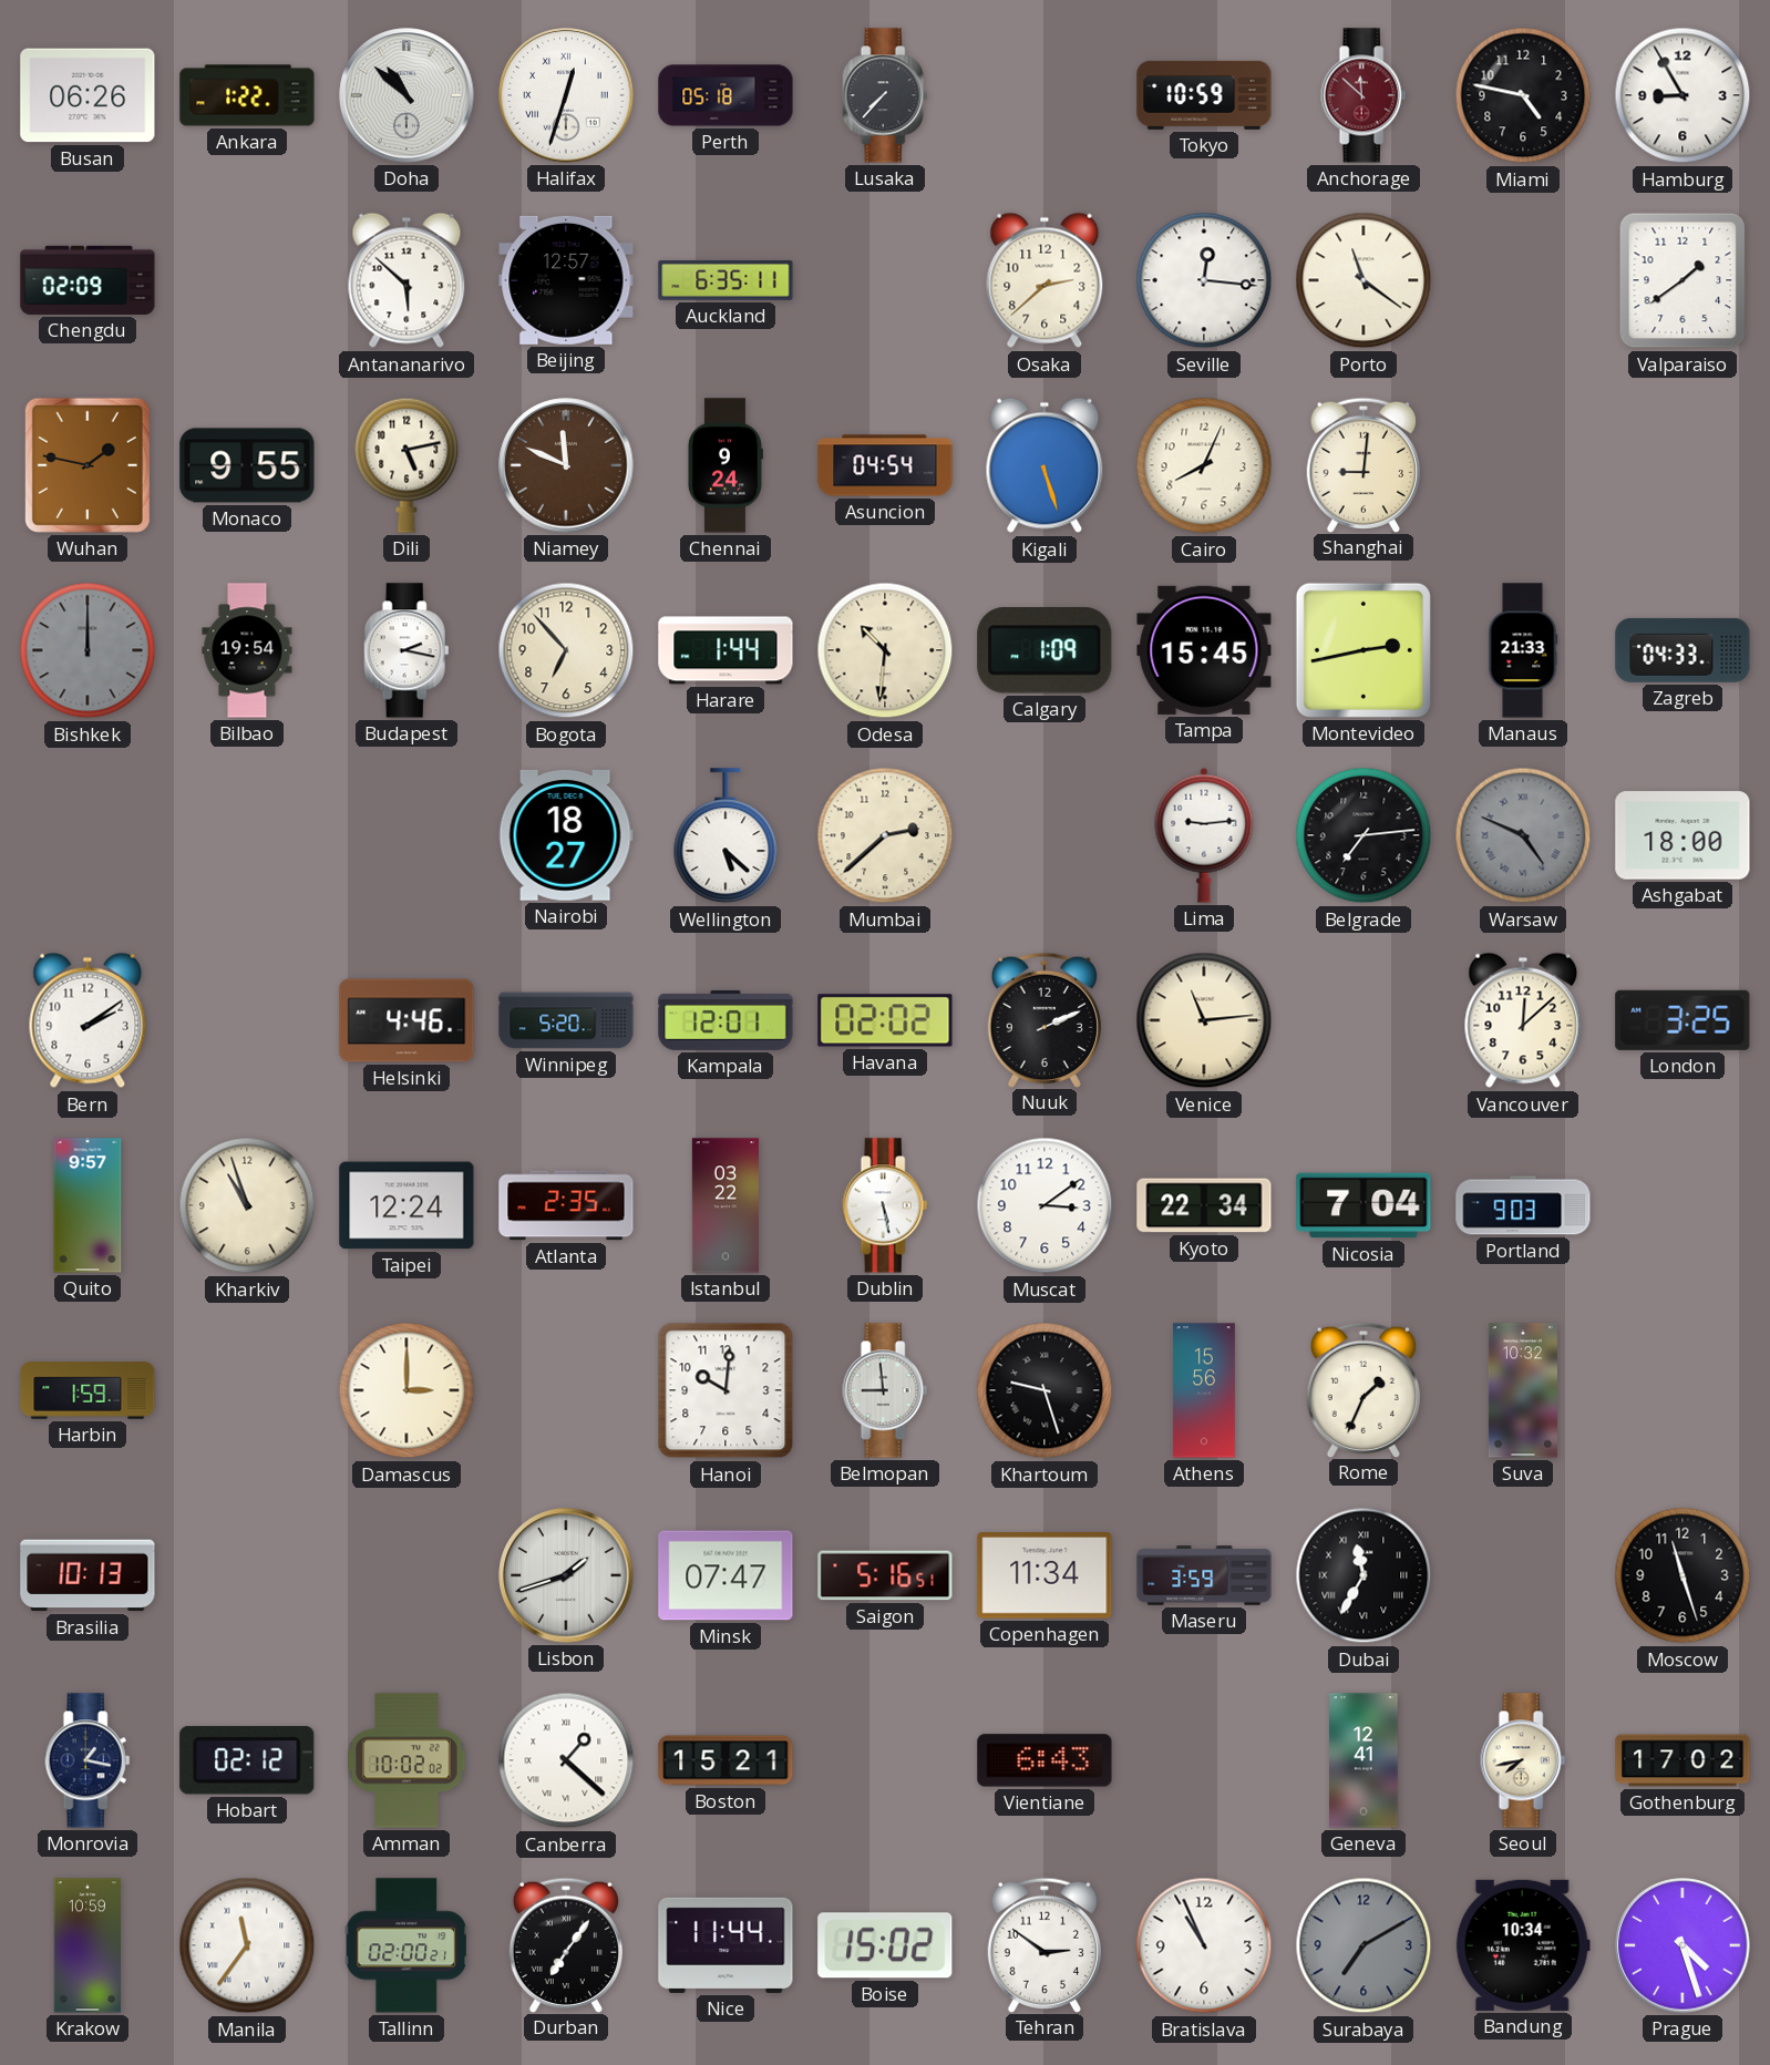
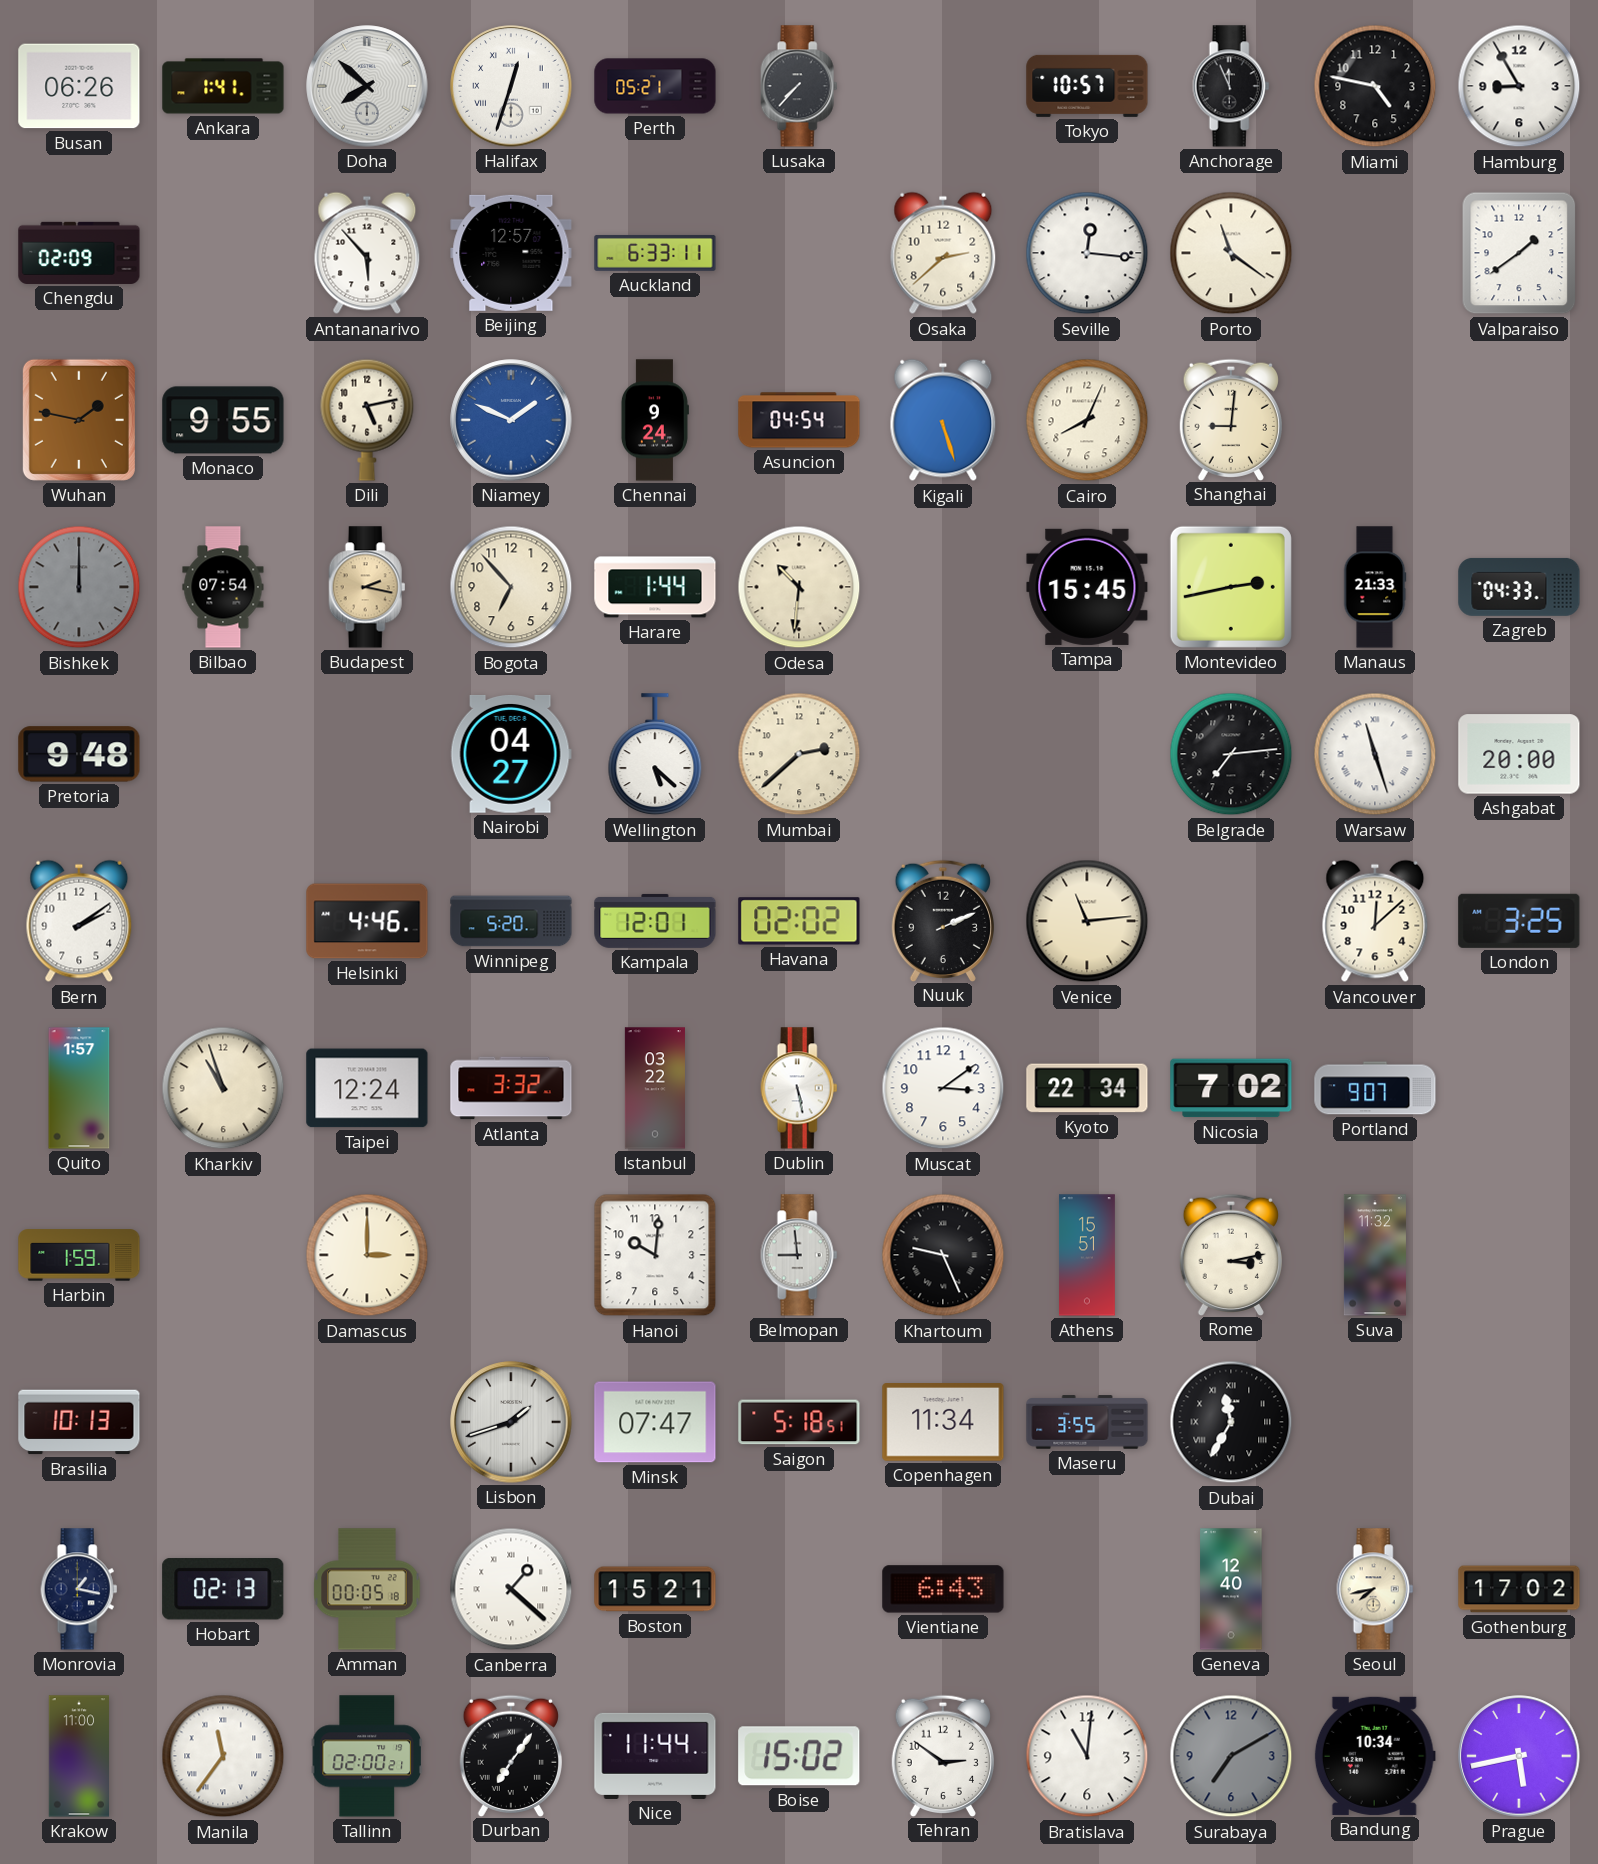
Ankara: 1:22 -> 1:41 (223, 86)
Doha: 10:52 -> 7:52 (367, 86)
Perth: 05:18 -> 05:21 (655, 86)
Tokyo: 10:59 -> 10:57 (1087, 86)
Anchorage: 11:52 -> 11:56 (1231, 86)
Anchorage dial: burgundy -> black (1231, 86)
Antananarivo: 5:52 -> 5:53 (367, 253)
Auckland: 6:35 -> 6:33 (655, 253)
Niamey: 11:49 -> 1:49 (511, 420)
Niamey dial: brown -> blue (511, 420)
Bilbao: 19:54 -> 07:54 (223, 587)
Budapest dial: white -> champagne (367, 587)
Calgary: 1:09 -> none (1044, 651)
Pretoria: none -> 9:48 (79, 754)
Nairobi: 18:27 -> 04:27 (511, 754)
Lima: 9:14 -> none (1204, 835)
Warsaw: 4:49 -> 11:27 (1375, 754)
Warsaw dial: grey -> white (1375, 754)
Ashgabat: 18:00 -> 20:00 (1519, 754)
Quito: 9:57 -> 1:57 (79, 1088)
Atlanta: 2:35 -> 3:32 (511, 1088)
Nicosia: 7:04 -> 7:02 (1231, 1088)
Portland: 9:03 -> 9:07 (1375, 1088)
Khartoum: 9:27 -> 9:26 (943, 1255)
Athens: 15:56 -> 15:51 (1087, 1255)
Rome: 1:34 -> 3:13 (1230, 1254)
Suva: 10:32 -> 11:32 (1375, 1255)
Saigon: 5:16 -> 5:18 (799, 1422)
Maseru: 3:59 -> 3:55 (1087, 1422)
Moscow: 11:27 -> none (1682, 1575)
Hobart: 02:12 -> 02:13 (223, 1589)
Amman: 10:02 -> 00:05 (367, 1589)
Geneva: 12:41 -> 12:40 (1231, 1589)
Krakow: 10:59 -> 11:00 (78, 1756)
Bratislava: 10:56 -> 11:01 (1087, 1756)
Prague: 4:27 -> 5:43 (1519, 1756)
